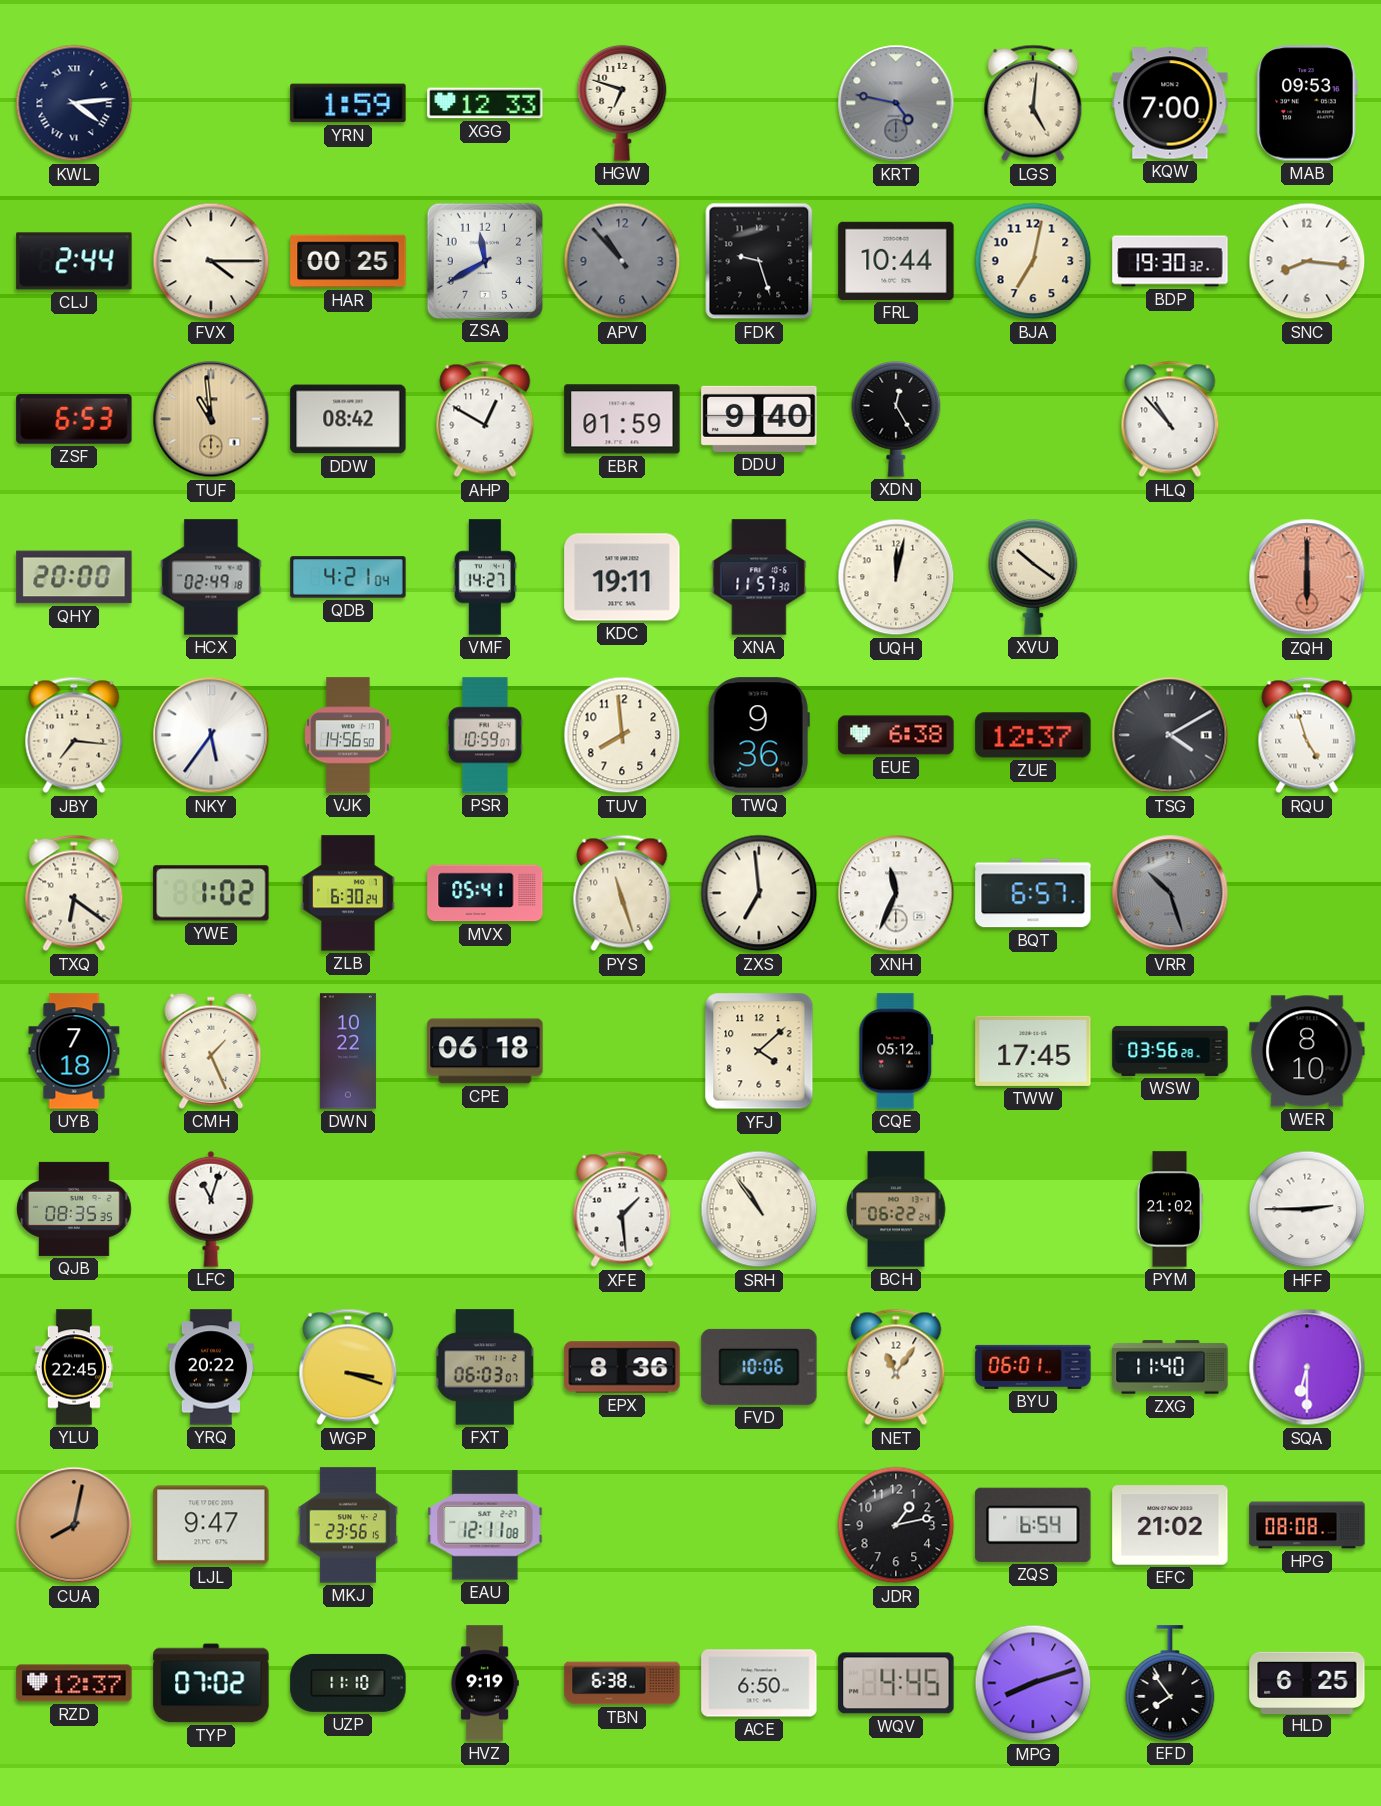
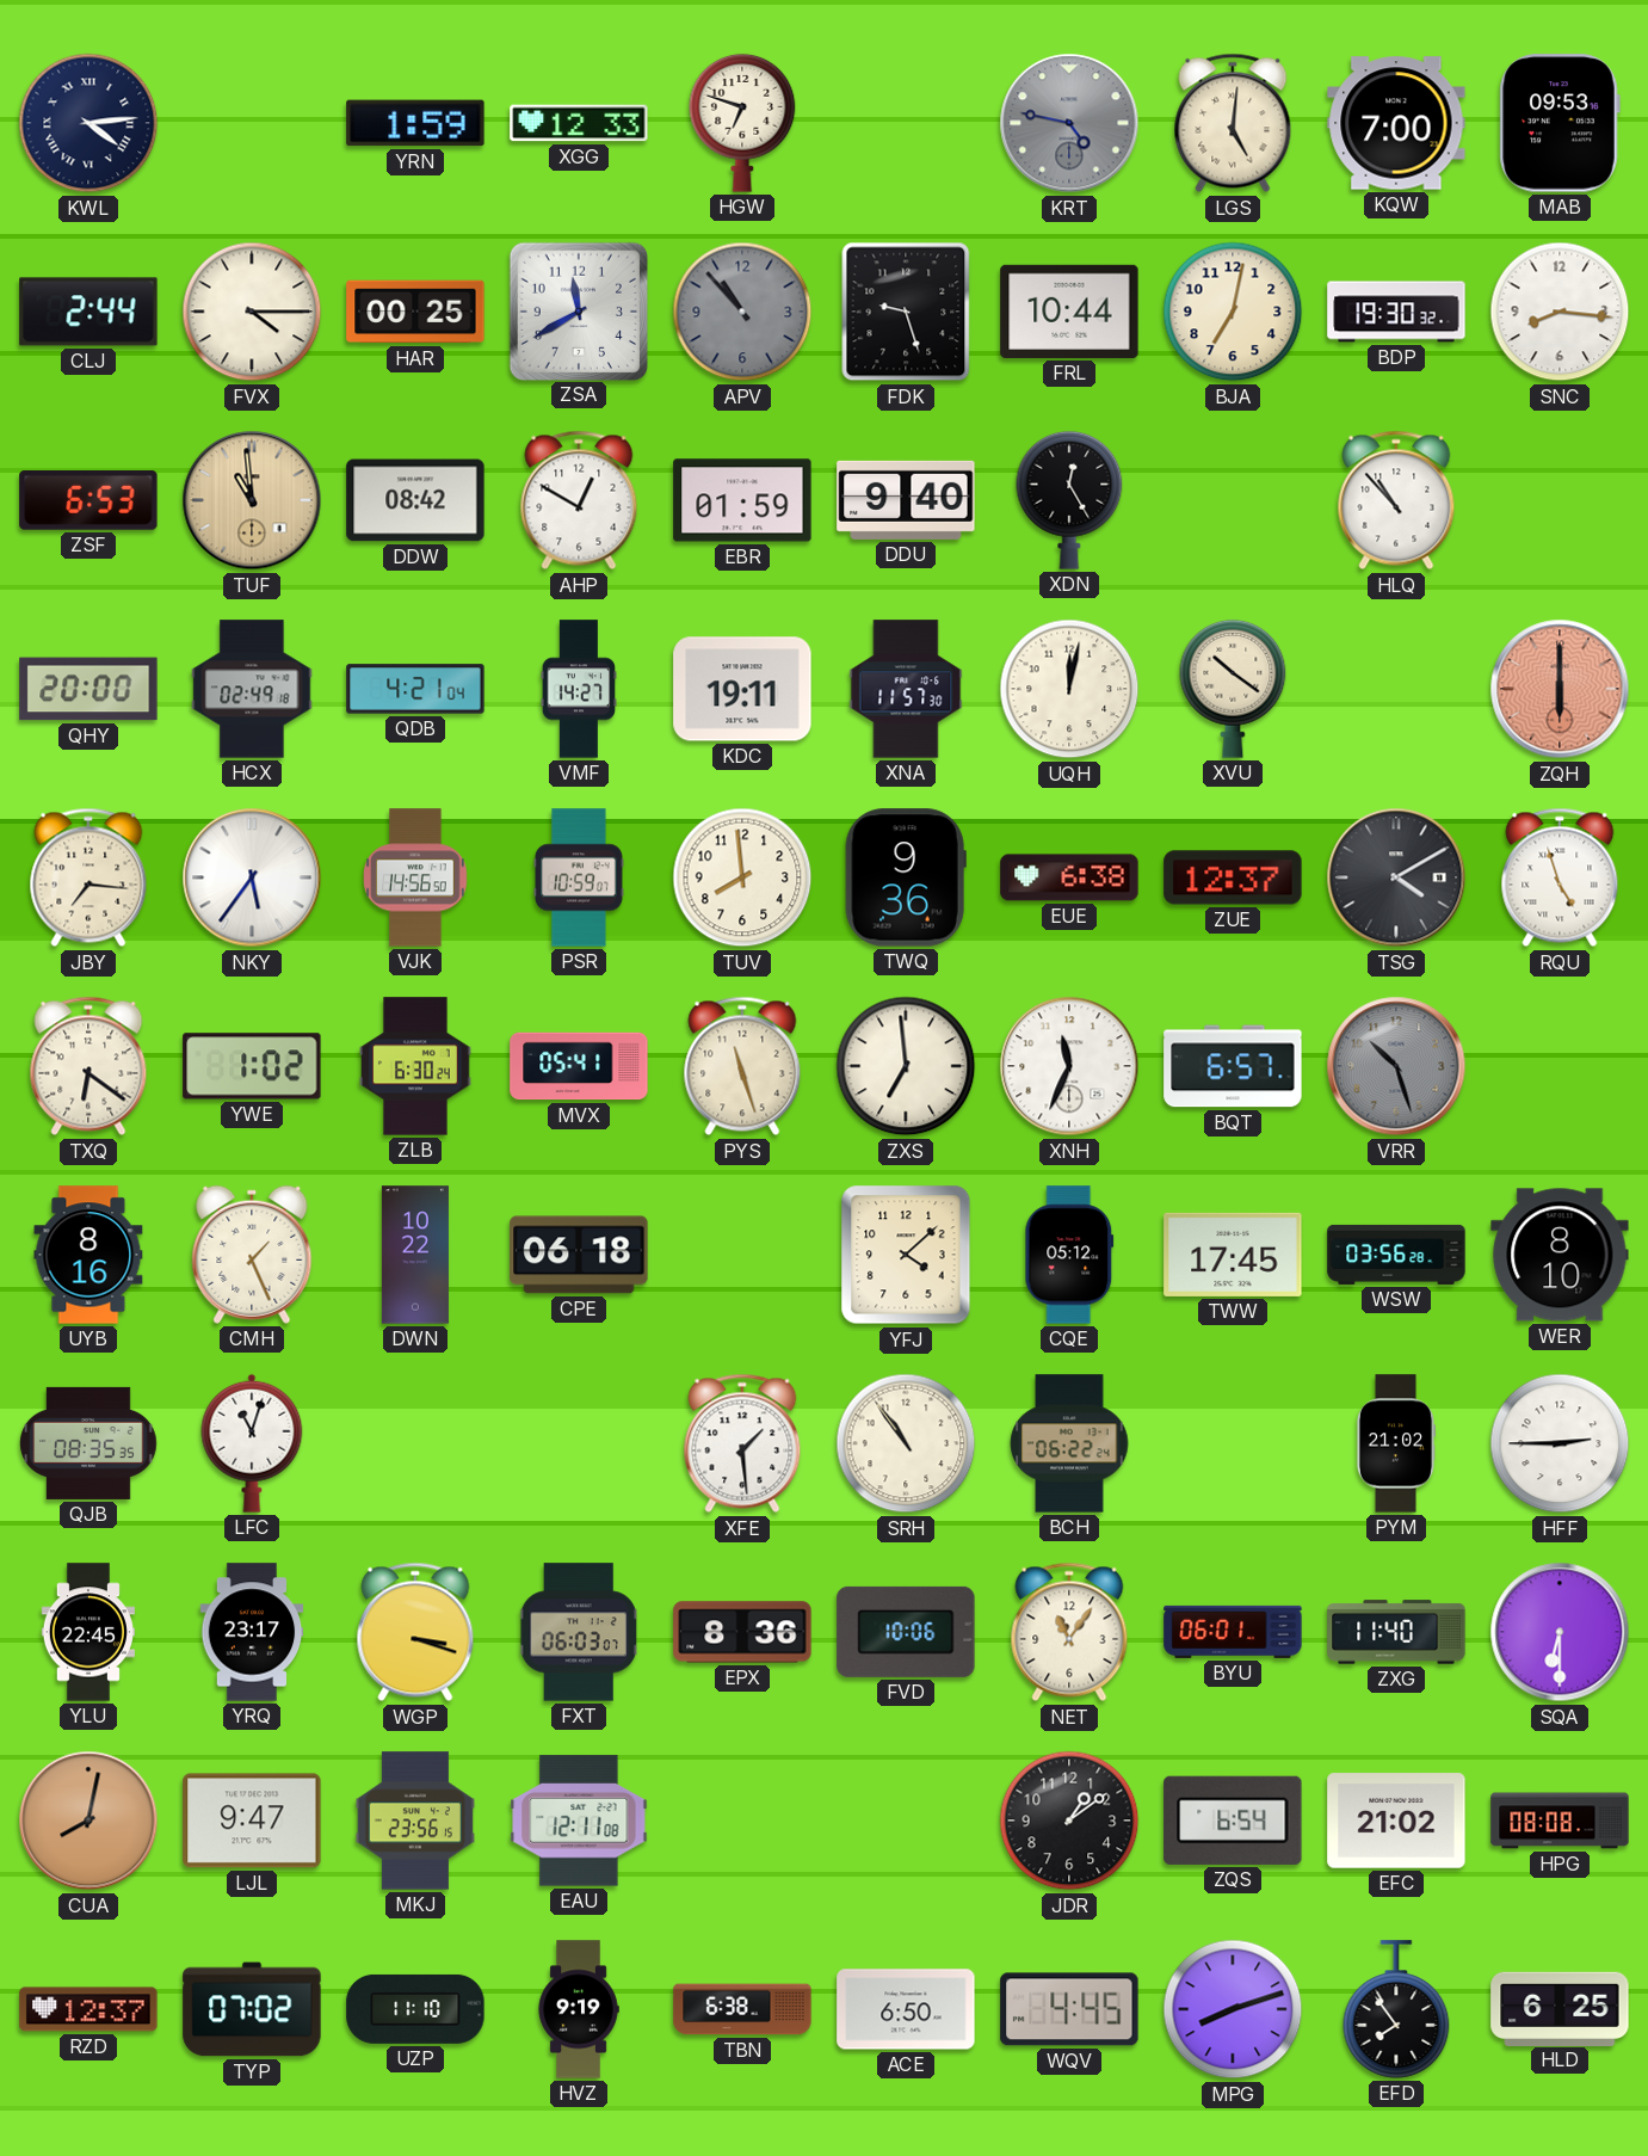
UYB: 7:18 -> 8:16 (88, 1255)
YRQ: 20:22 -> 23:17 (252, 1632)
JDR: 1:13 -> 1:09 (1069, 1821)
